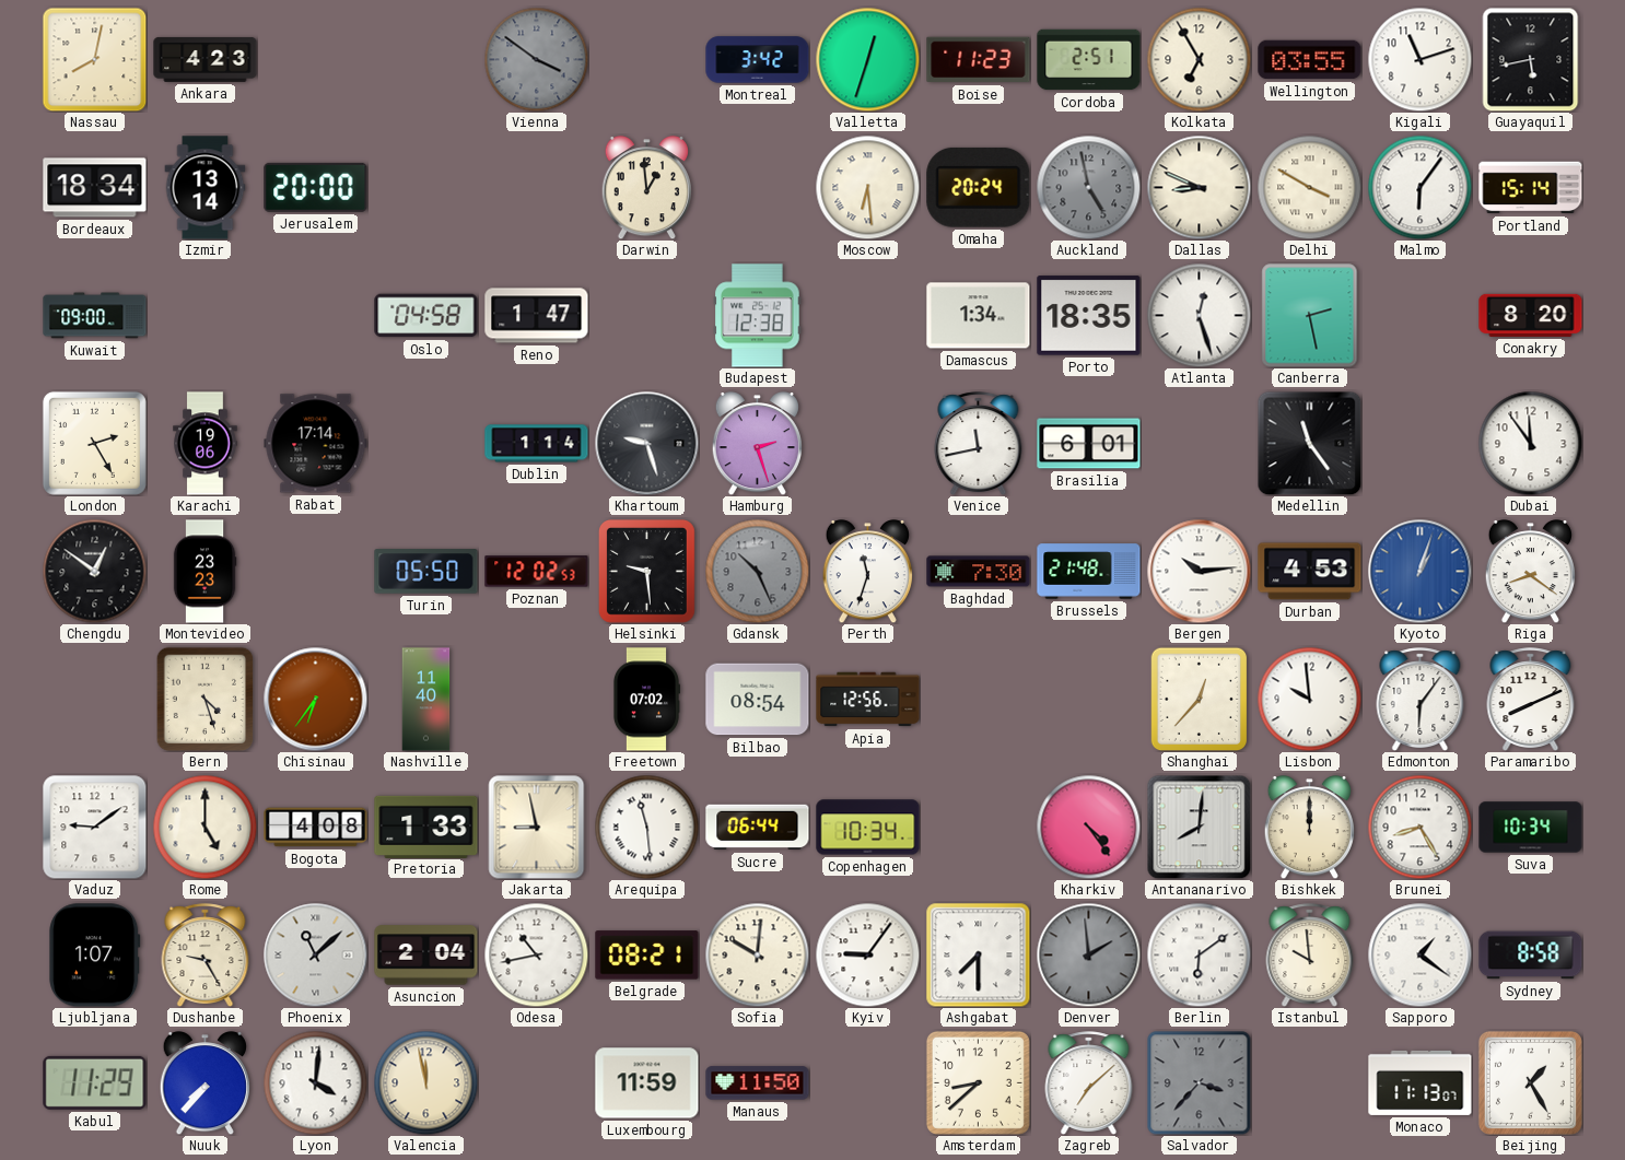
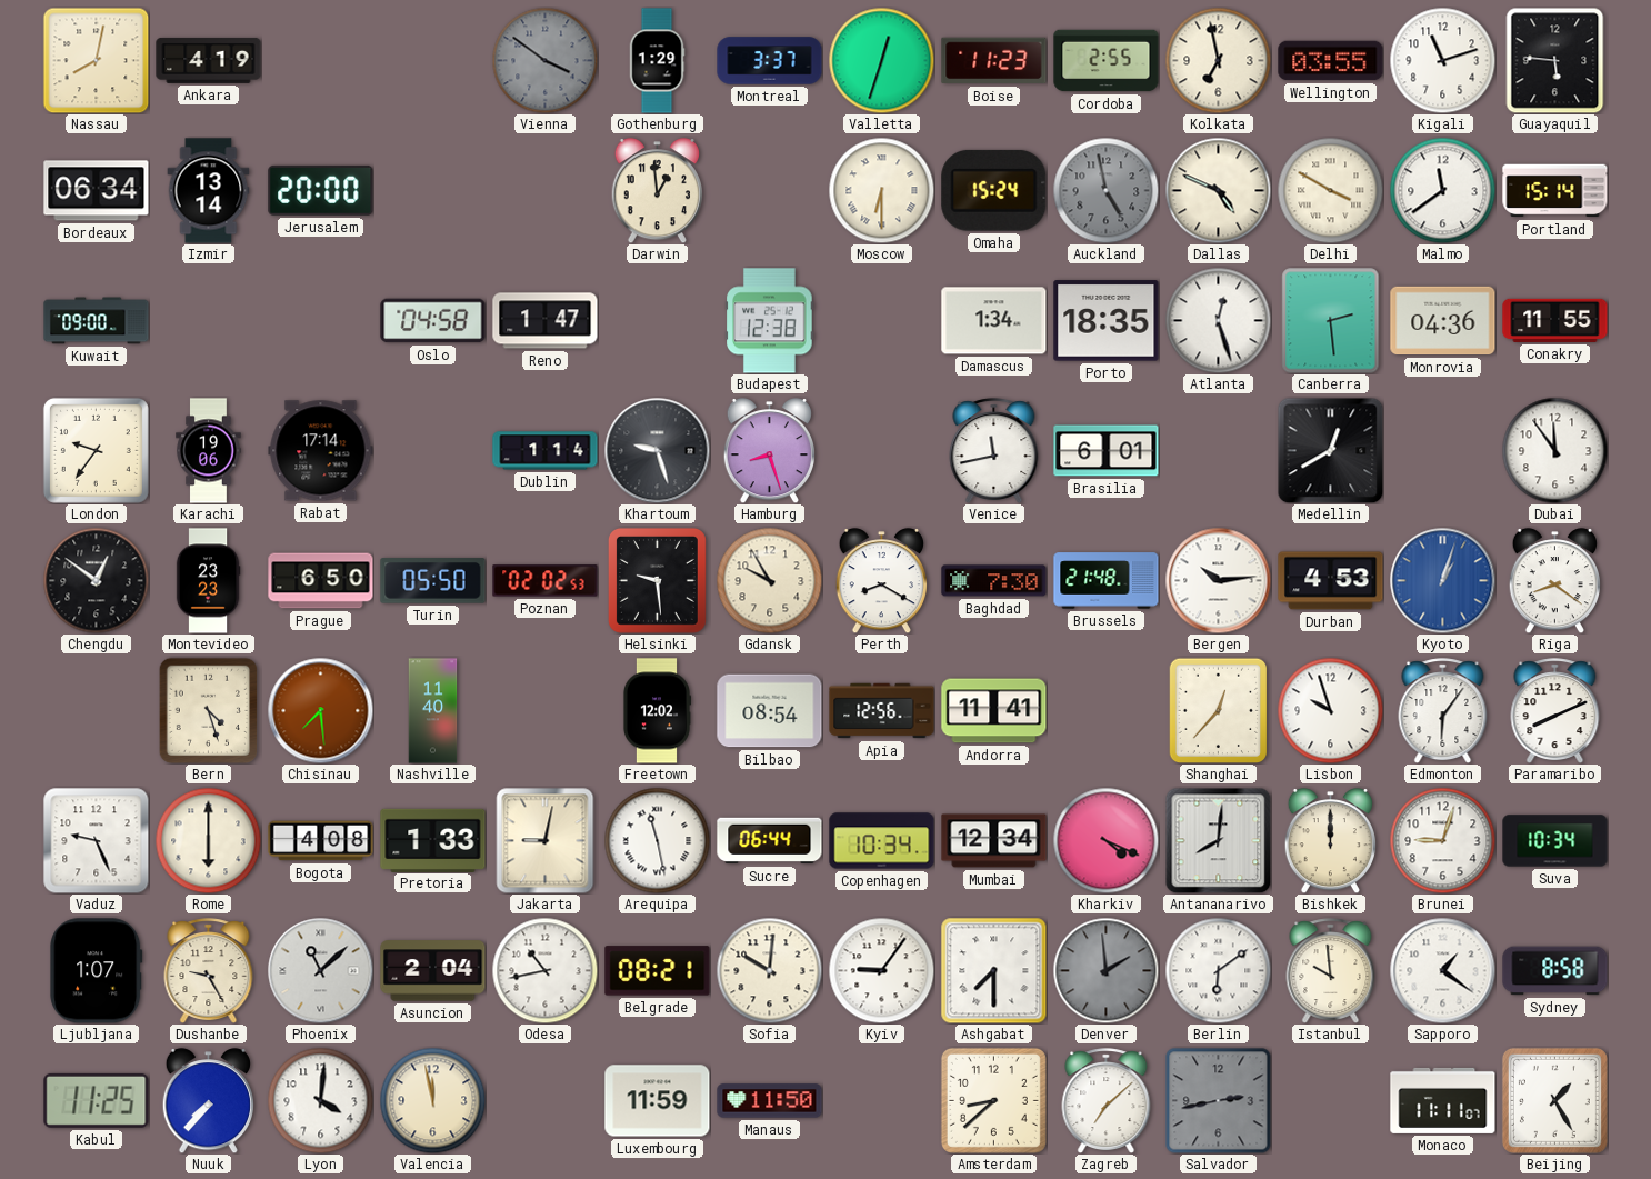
Ankara: 4:23 -> 4:19 (209, 61)
Gothenburg: none -> 1:29 (657, 61)
Montreal: 3:42 -> 3:37 (770, 61)
Cordoba: 2:51 -> 2:55 (1107, 61)
Kolkata: 6:55 -> 6:58 (1218, 60)
Guayaquil: 5:43 -> 5:46 (1555, 60)
Bordeaux: 18:34 -> 06:34 (97, 191)
Moscow: 6:29 -> 6:30 (881, 190)
Omaha: 20:24 -> 15:24 (994, 190)
Dallas: 8:49 -> 4:49 (1218, 190)
Malmo: 6:06 -> 11:39 (1442, 190)
Canberra: 2:28 -> 2:29 (1331, 321)
Monrovia: none -> 04:36 (1443, 321)
Conakry: 8:20 -> 11:55 (1555, 320)
London: 2:25 -> 9:36 (96, 450)
Hamburg: 2:27 -> 8:27 (769, 451)
Medellin: 11:24 -> 12:40 (1330, 450)
Prague: none -> 6:50 (321, 581)
Poznan: 12:02 -> 02:02 (546, 581)
Gdansk: 10:26 -> 9:55 (769, 580)
Gdansk dial: grey -> cream (769, 580)
Perth: 11:33 -> 8:20 (881, 581)
Chisinau: 6:36 -> 7:29 (320, 710)
Freetown: 07:02 -> 12:02 (657, 711)
Andorra: none -> 11:41 (994, 711)
Lisbon: 9:59 -> 9:57 (1330, 710)
Vaduz: 9:09 -> 9:26 (97, 841)
Rome: 5:00 -> 6:00 (208, 840)
Jakarta: 8:58 -> 9:02 (546, 840)
Arequipa: 11:29 -> 11:28 (657, 840)
Mumbai: none -> 12:34 (994, 841)
Kharkiv: 4:24 -> 4:19 (1105, 840)
Brunei: 8:25 -> 9:03 (1442, 840)
Kabul: 11:29 -> 11:25 (97, 1100)
Salvador: 3:37 -> 2:43 (1218, 1100)
Monaco: 11:13 -> 11:11 (1443, 1100)
